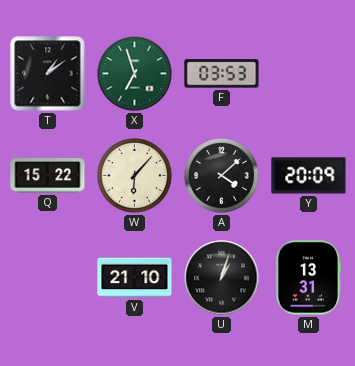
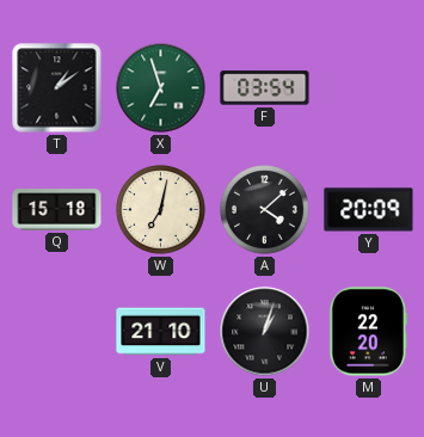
F: 03:53 -> 03:54 (265, 88)
Q: 15:22 -> 15:18 (57, 210)
W: 6:07 -> 7:02 (161, 210)
M: 13:31 -> 22:20 (369, 332)
